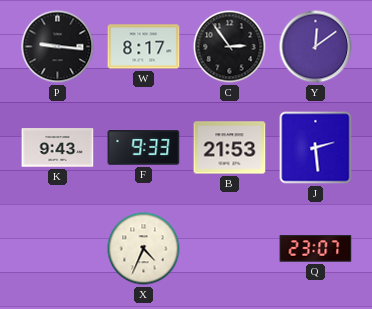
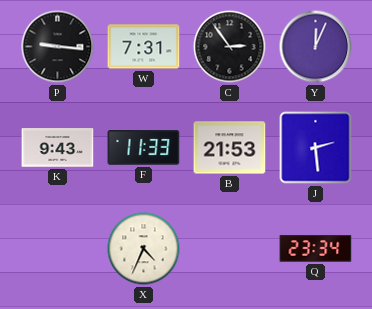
W: 8:17 -> 7:31 (144, 47)
Y: 12:09 -> 12:04 (316, 47)
F: 9:33 -> 11:33 (144, 148)
Q: 23:07 -> 23:34 (316, 249)
